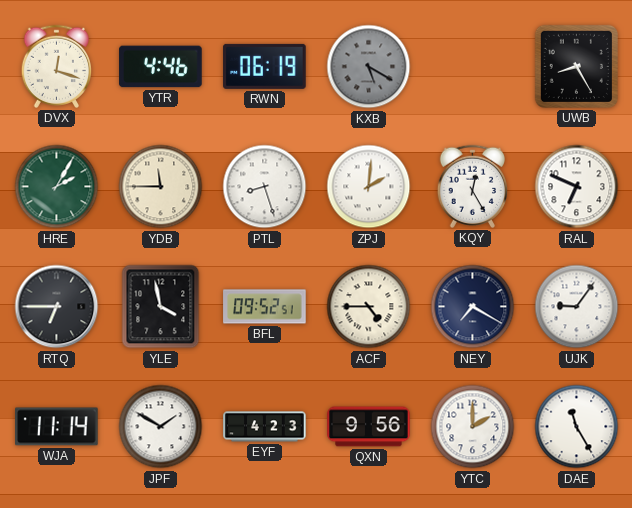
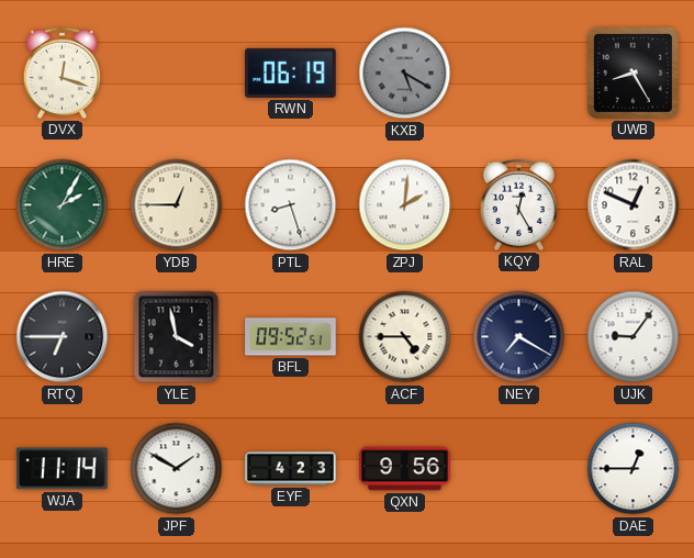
YTR: 4:46 -> none (161, 67)
YDB: 11:45 -> 12:45 (177, 205)
RAL: 6:49 -> 12:49 (634, 205)
YTC: 2:00 -> none (473, 427)
DAE: 11:25 -> 12:45 (634, 469)
